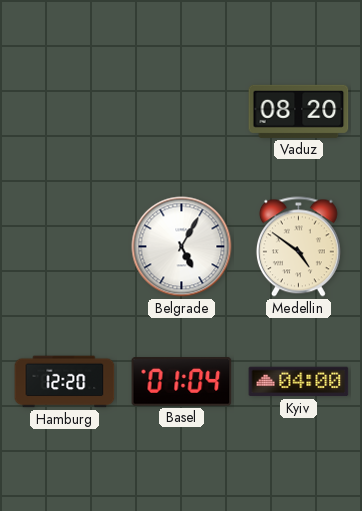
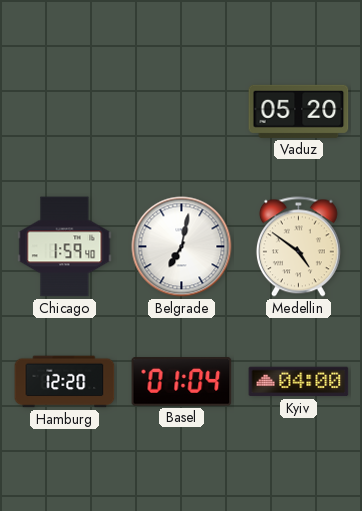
Vaduz: 08:20 -> 05:20 (299, 111)
Chicago: none -> 1:59 (65, 247)
Belgrade: 5:05 -> 7:02 (182, 247)
